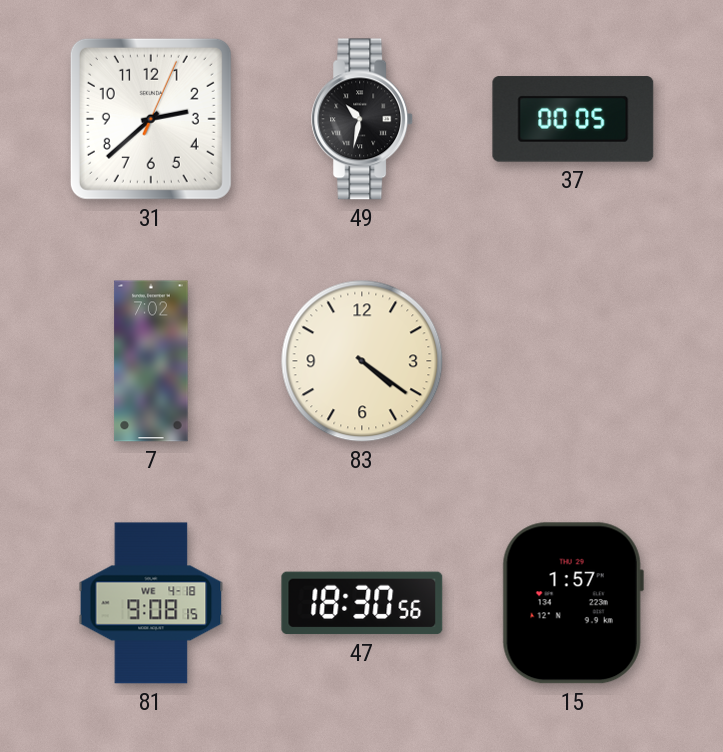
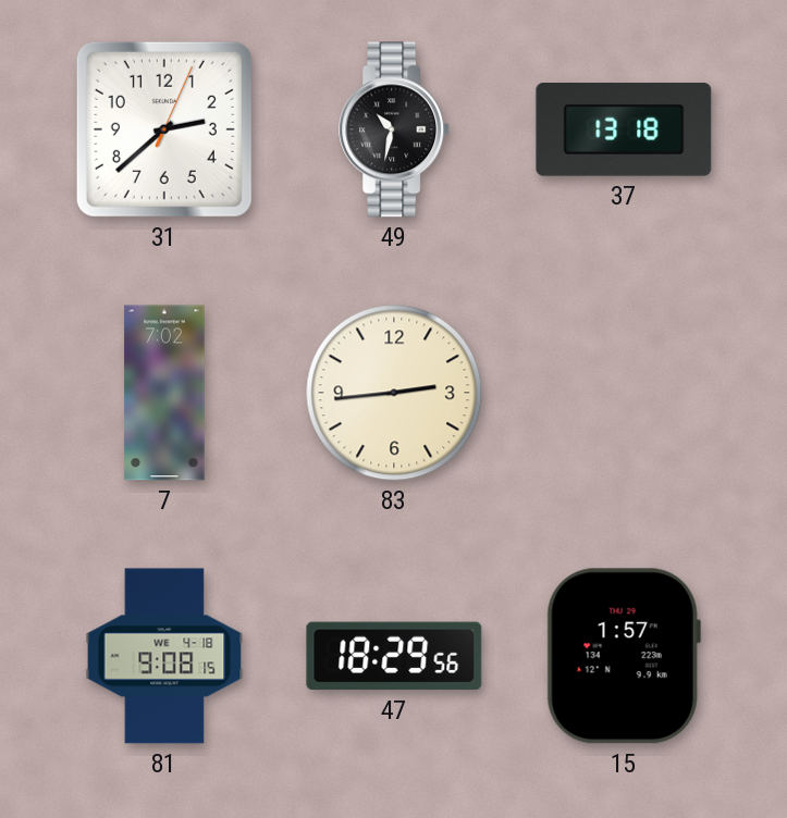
37: 00:05 -> 13:18 (624, 129)
83: 4:21 -> 2:44 (394, 393)
47: 18:30 -> 18:29 (394, 656)
